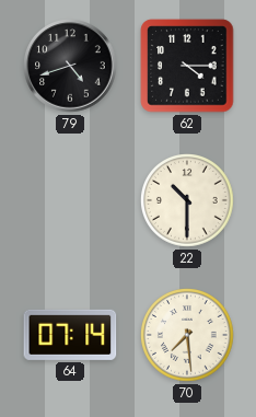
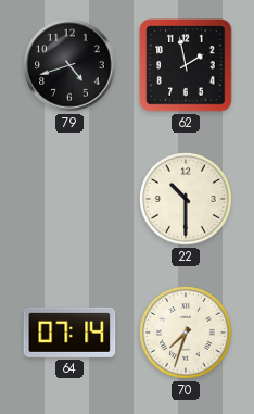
62: 4:15 -> 1:58 (186, 65)
70: 7:29 -> 7:33 (187, 334)
